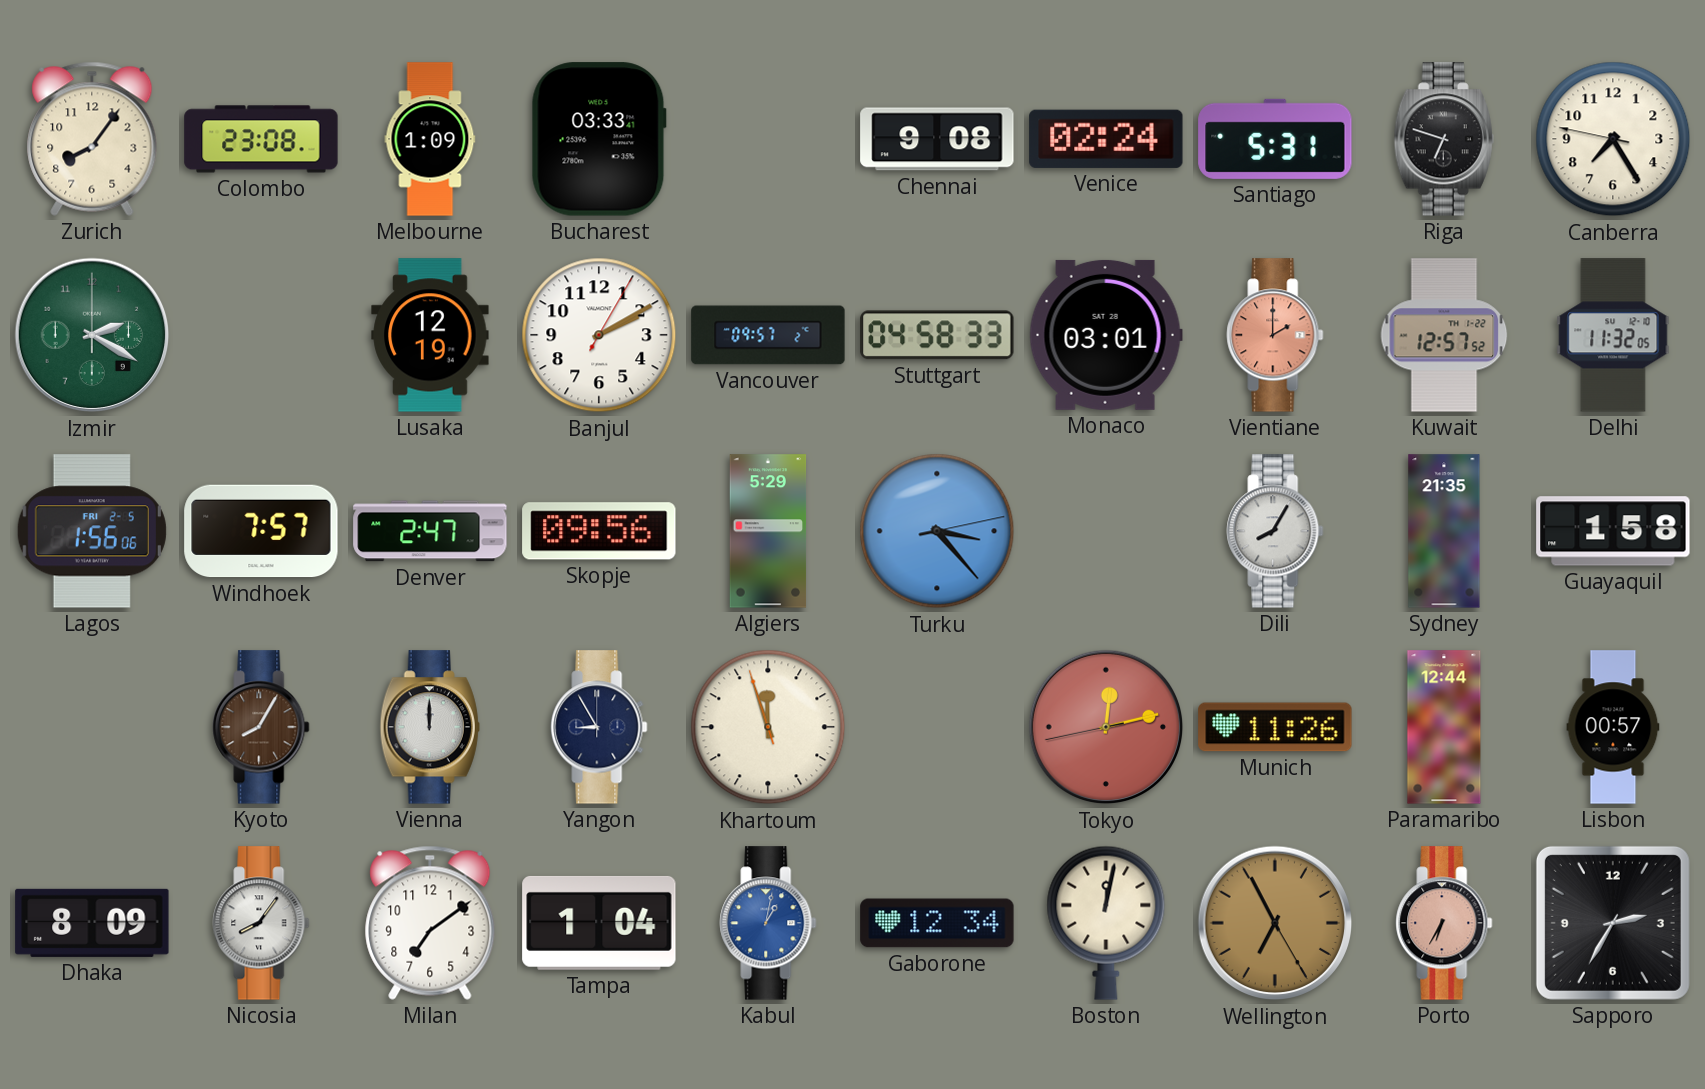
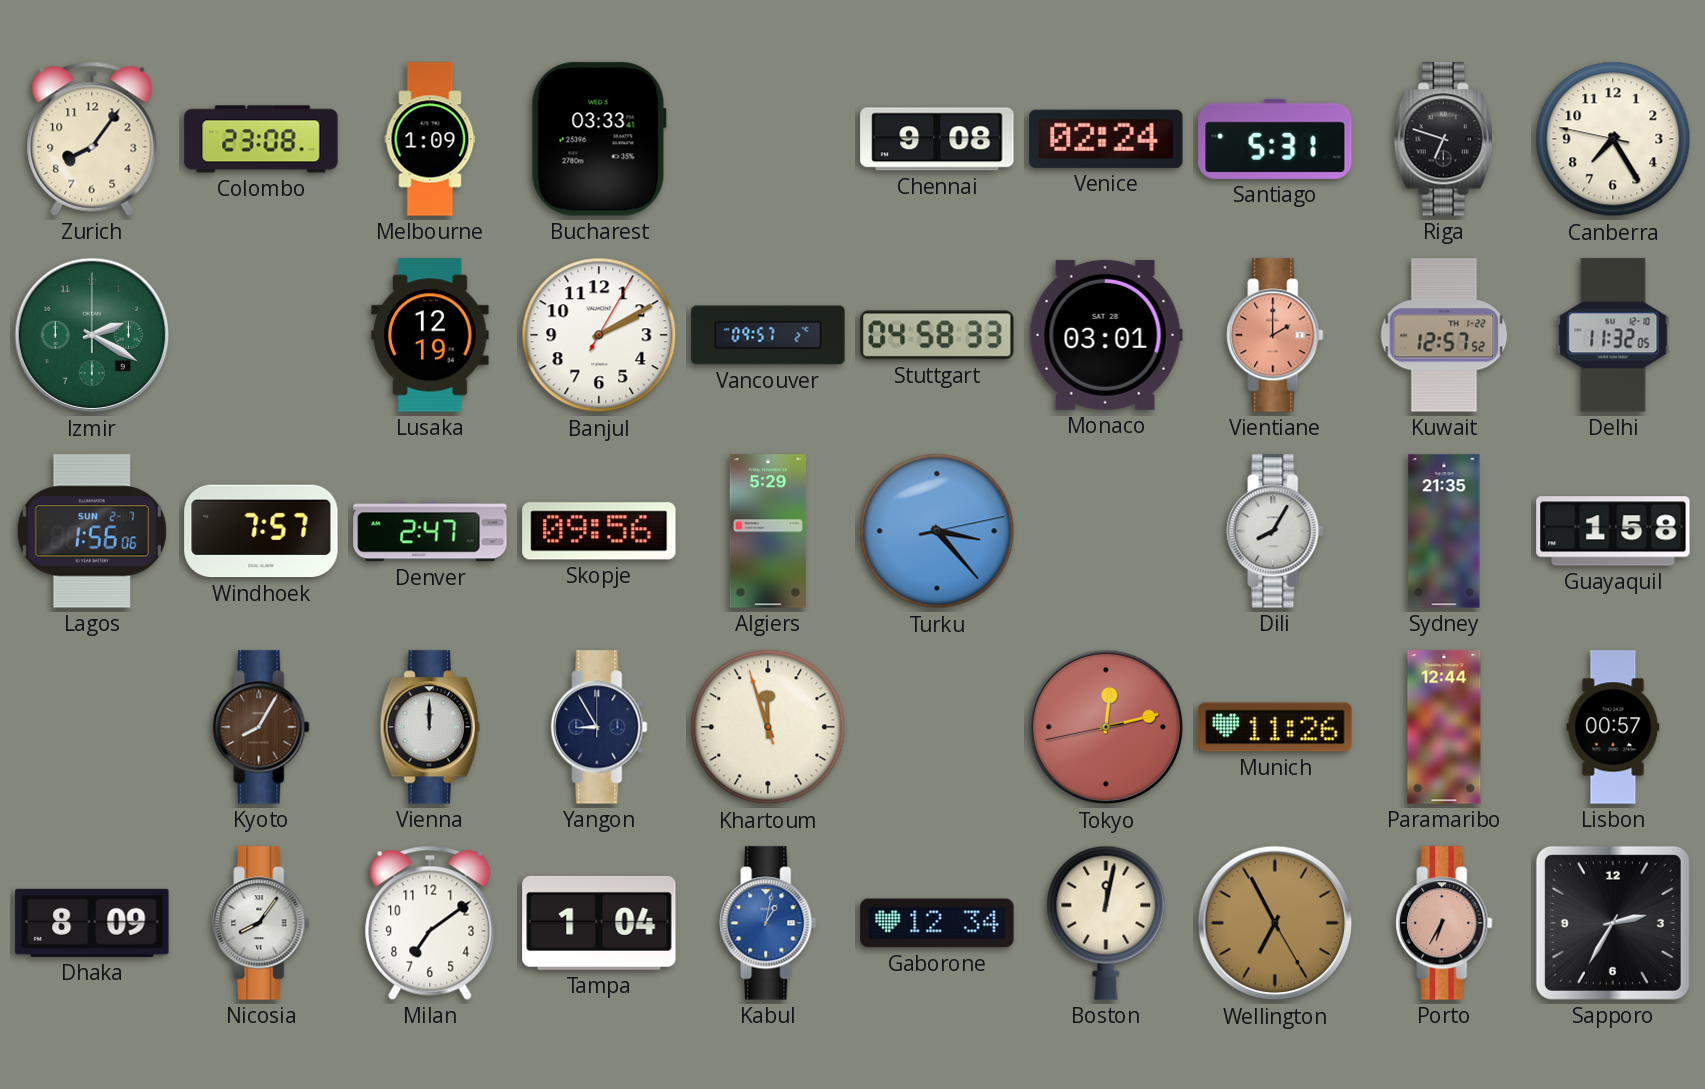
Lagos date: FRI 2-5 -> SUN 2-7 (92, 531)
